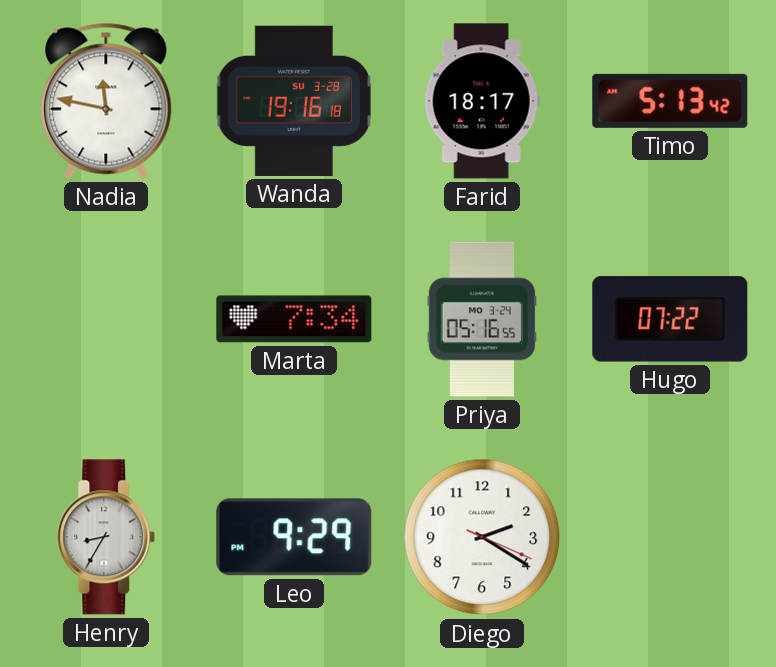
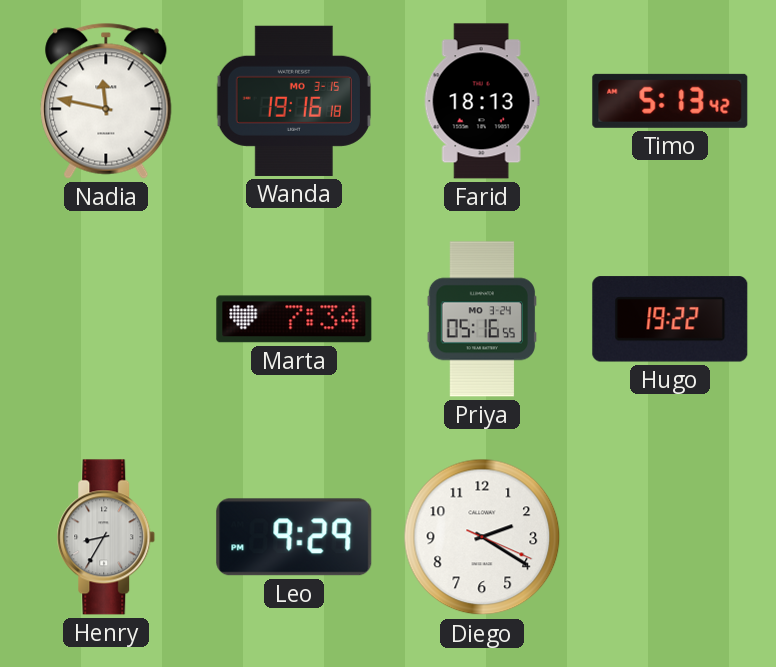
Wanda date: SU 3-28 -> MO 3-15 (294, 101)
Farid: 18:17 -> 18:13 (482, 101)
Hugo: 07:22 -> 19:22 (670, 319)
